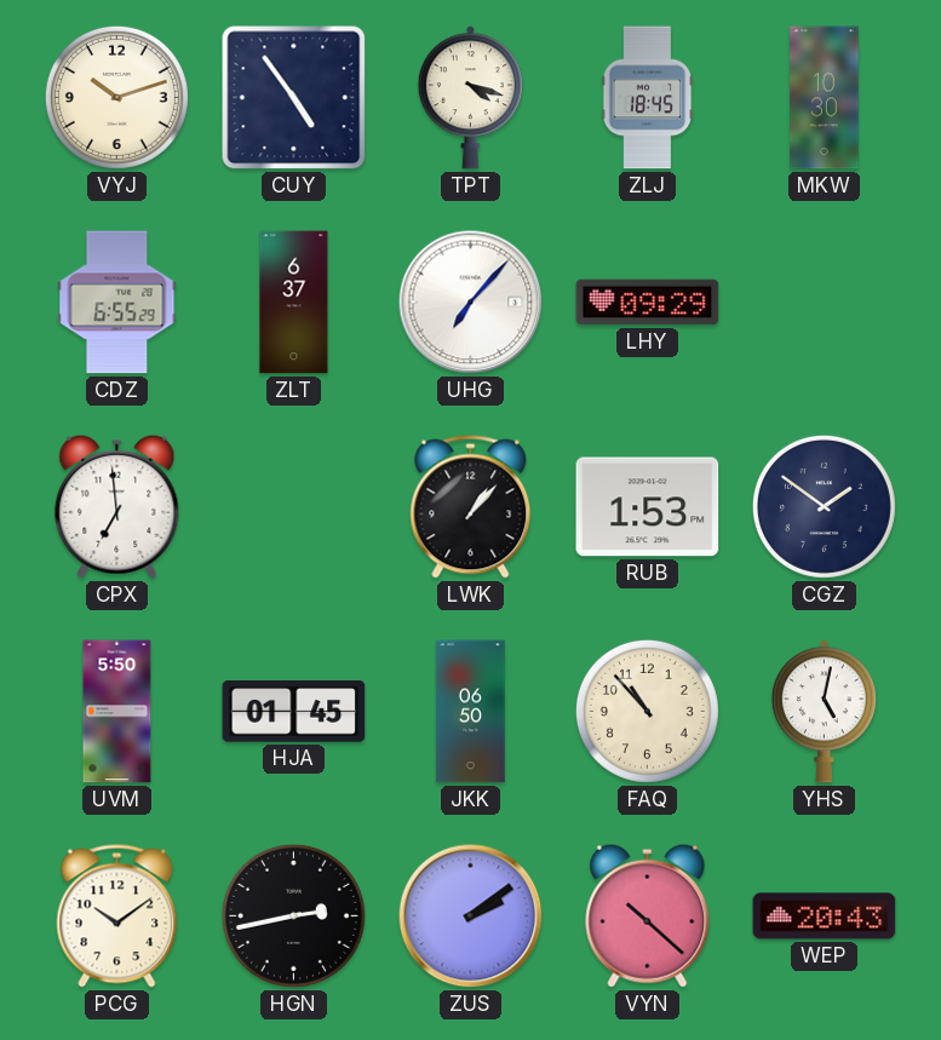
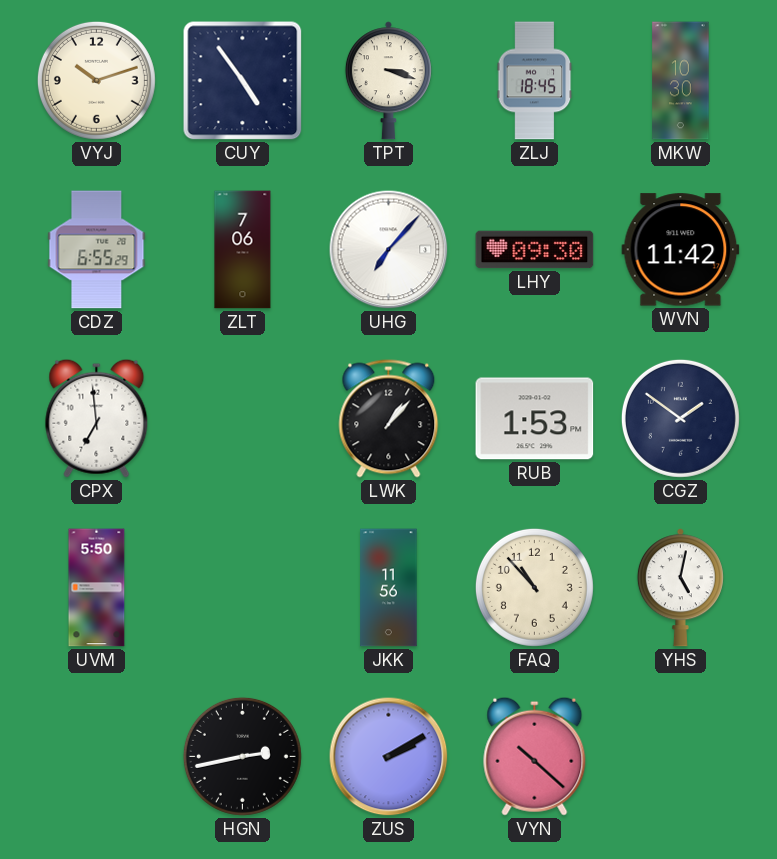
TPT: 4:18 -> 3:18 (388, 81)
ZLT: 6:37 -> 7:06 (243, 250)
LHY: 09:29 -> 09:30 (535, 250)
WVN: none -> 11:42 (681, 250)
HJA: 01:45 -> none (294, 712)
JKK: 06:50 -> 11:56 (389, 588)
PCG: 10:09 -> none (117, 917)
ZUS: 2:09 -> 2:10 (389, 757)
WEP: 20:43 -> none (825, 917)
